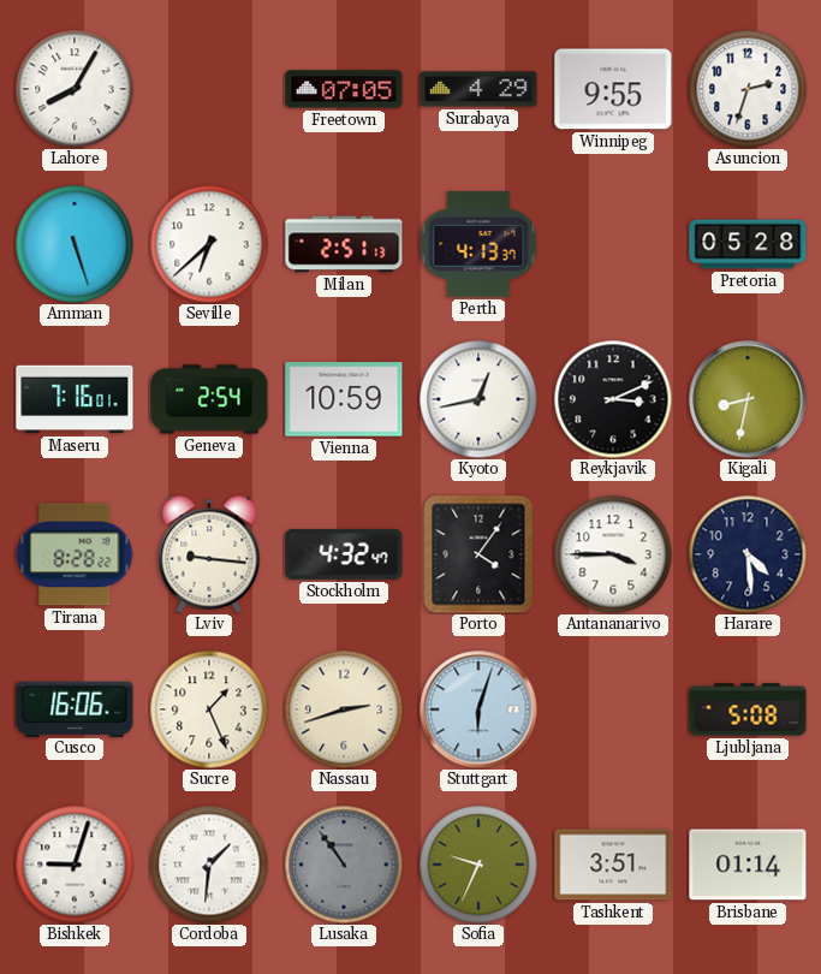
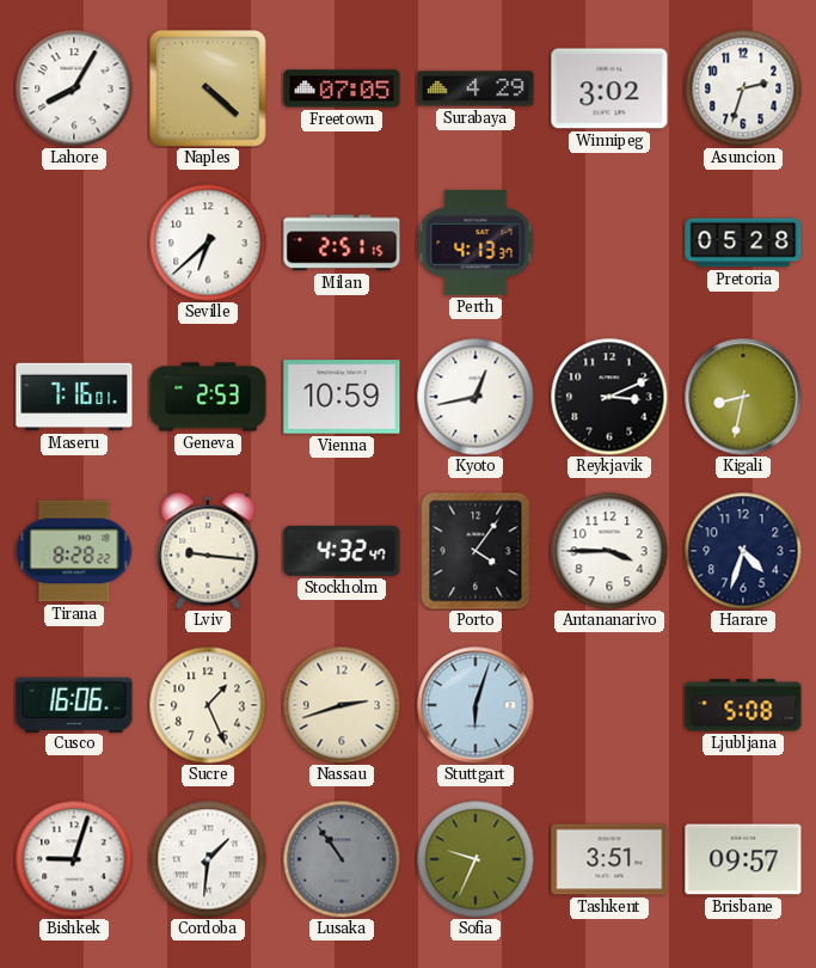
Naples: none -> 4:22 (209, 90)
Winnipeg: 9:55 -> 3:02 (609, 88)
Amman: 5:27 -> none (75, 244)
Milan: 2:51:13 -> 2:51:15 (342, 243)
Geneva: 2:54 -> 2:53 (208, 397)
Harare: 4:29 -> 4:33 (743, 551)
Brisbane: 01:14 -> 09:57 (743, 859)
